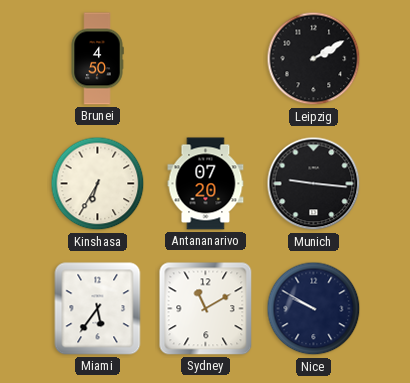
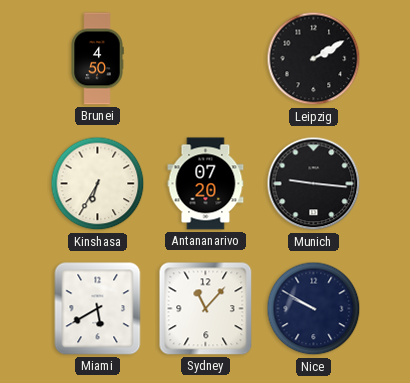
Miami: 5:36 -> 5:40 (98, 309)
Sydney: 11:10 -> 11:07 (206, 309)
